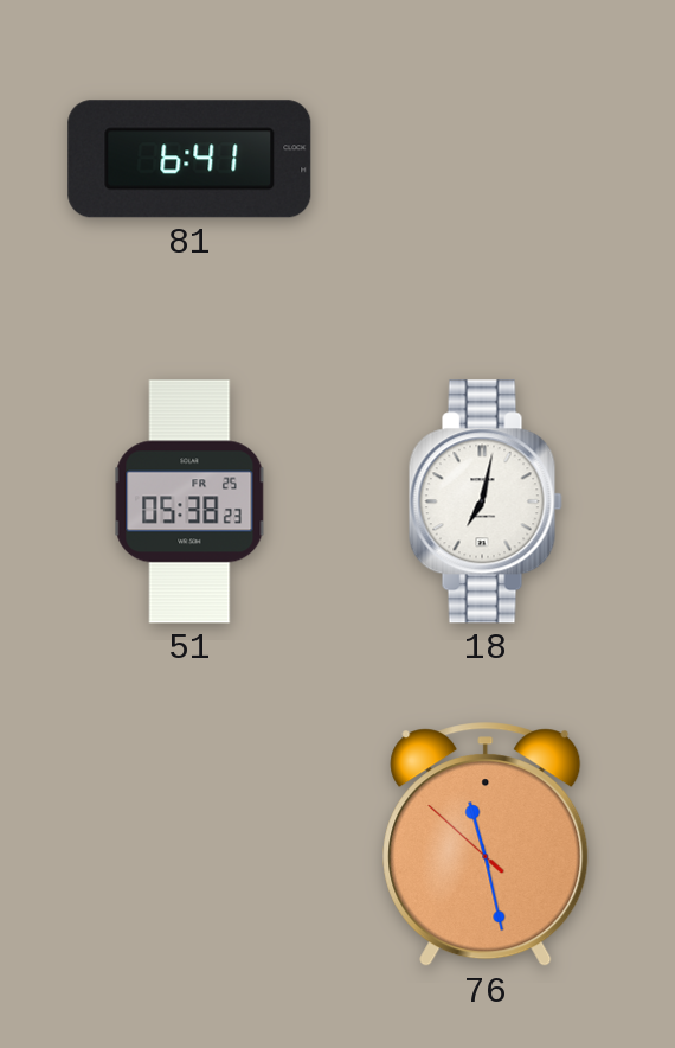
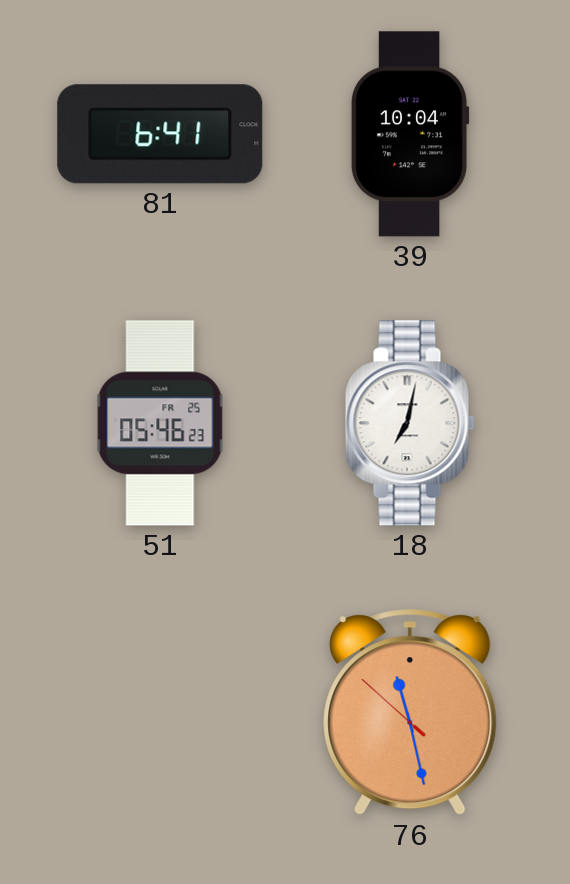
39: none -> 10:04 (410, 134)
51: 05:38 -> 05:46 (160, 423)
